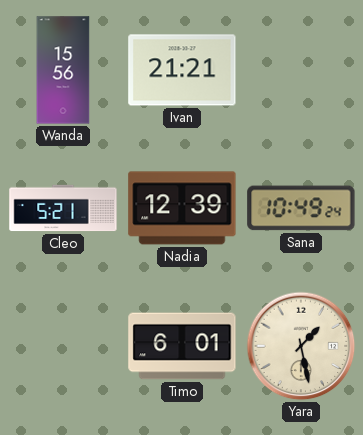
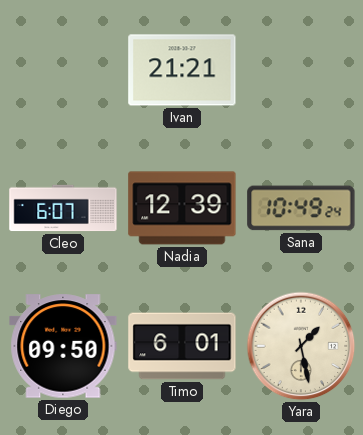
Wanda: 15:56 -> none (63, 70)
Cleo: 5:21 -> 6:07 (63, 208)
Diego: none -> 09:50 (63, 346)
